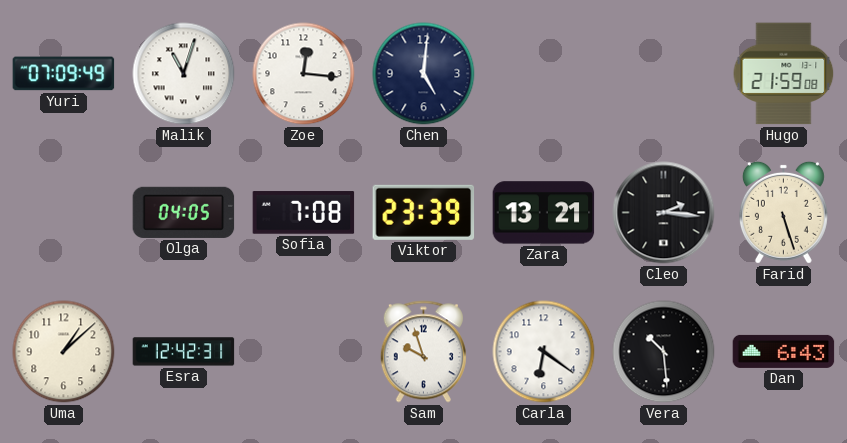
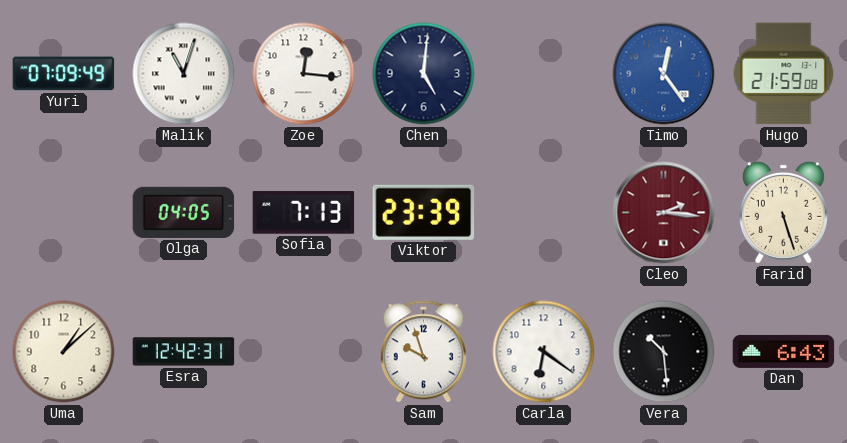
Timo: none -> 12:24 (664, 74)
Sofia: 7:08 -> 7:13 (304, 213)
Zara: 13:21 -> none (544, 213)
Cleo dial: black -> burgundy (664, 213)
